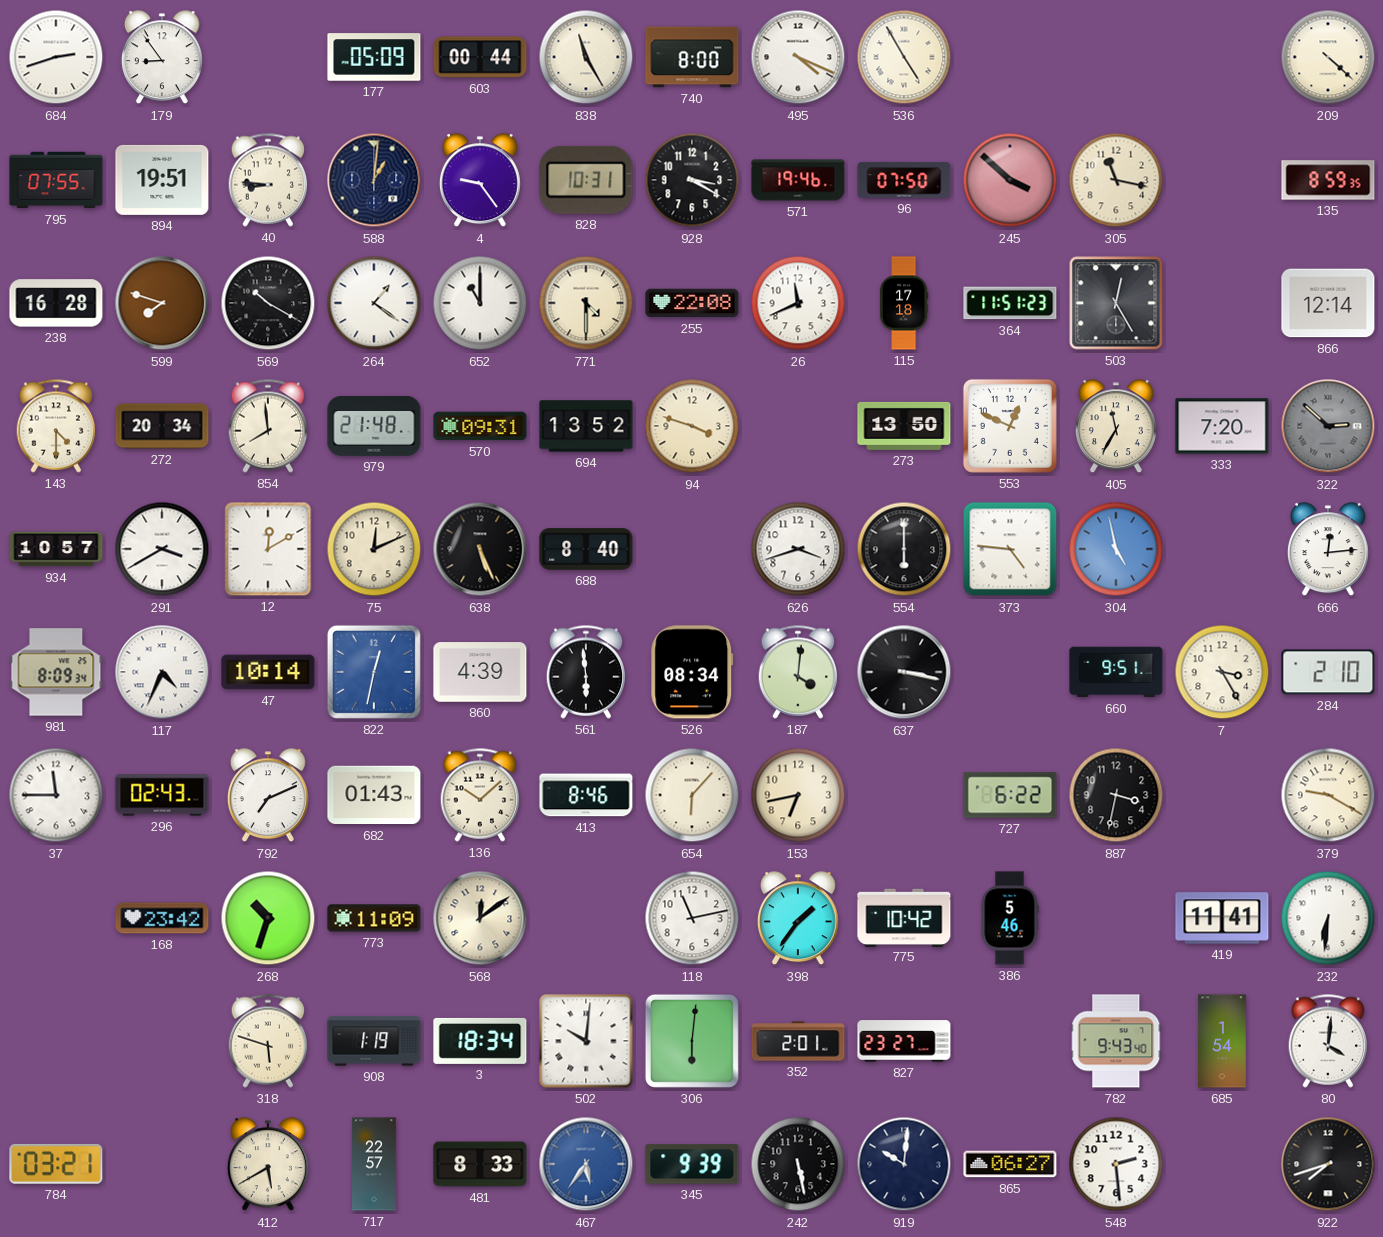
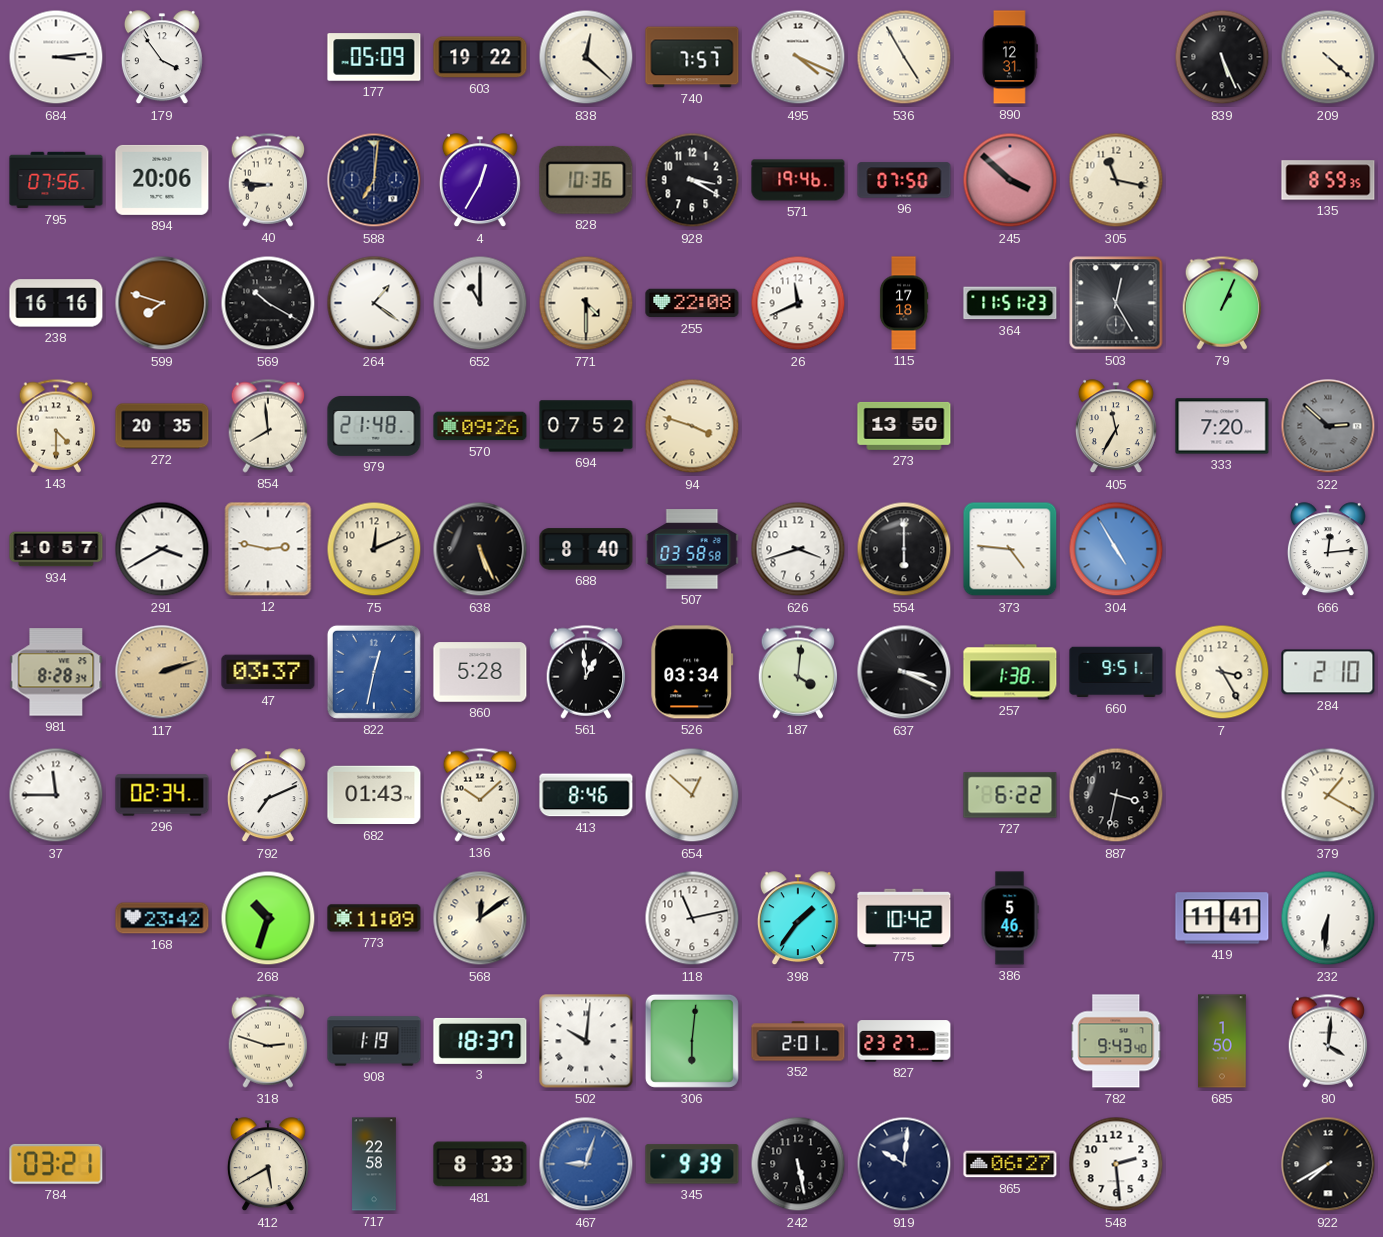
684: 2:42 -> 3:14 (56, 57)
179: 8:54 -> 3:54 (162, 58)
603: 00:44 -> 19:22 (480, 57)
838: 11:25 -> 12:22 (586, 57)
740: 8:00 -> 7:57 (692, 57)
890: none -> 12:31 (1010, 57)
839: none -> 5:26 (1222, 57)
795: 07:55 -> 07:56 (56, 180)
894: 19:51 -> 20:06 (162, 180)
588: 1:01 -> 7:01 (374, 180)
4: 9:24 -> 12:35 (480, 181)
828: 10:31 -> 10:36 (586, 180)
238: 16:28 -> 16:16 (56, 303)
79: none -> 1:04 (1222, 303)
866: 12:14 -> none (1328, 303)
272: 20:34 -> 20:35 (162, 426)
570: 09:31 -> 09:26 (480, 426)
694: 13:52 -> 07:52 (586, 426)
553: 12:49 -> none (1010, 426)
12: 12:10 -> 2:47 (268, 549)
507: none -> 03:58 (692, 549)
304: 4:58 -> 4:55 (1116, 549)
981: 8:09 -> 8:28 (56, 672)
117: 4:34 -> 2:12 (162, 672)
117 dial: white -> champagne (162, 672)
47: 10:14 -> 03:37 (268, 672)
860: 4:39 -> 5:28 (480, 672)
561: 5:59 -> 12:59 (586, 672)
526: 08:34 -> 03:34 (692, 672)
637: 3:17 -> 3:19 (904, 672)
257: none -> 1:38 (1010, 672)
296: 02:43 -> 02:34 (162, 795)
654: 6:07 -> 12:52 (692, 795)
153: 6:43 -> none (798, 795)
379: 9:20 -> 1:20 (1328, 795)
318: 5:48 -> 2:48 (268, 1041)
3: 18:34 -> 18:37 (480, 1041)
685: 1:54 -> 1:50 (1222, 1041)
717: 22:57 -> 22:58 (374, 1164)
467: 5:36 -> 9:03 (586, 1164)
922: 7:42 -> 7:40 (1328, 1164)
